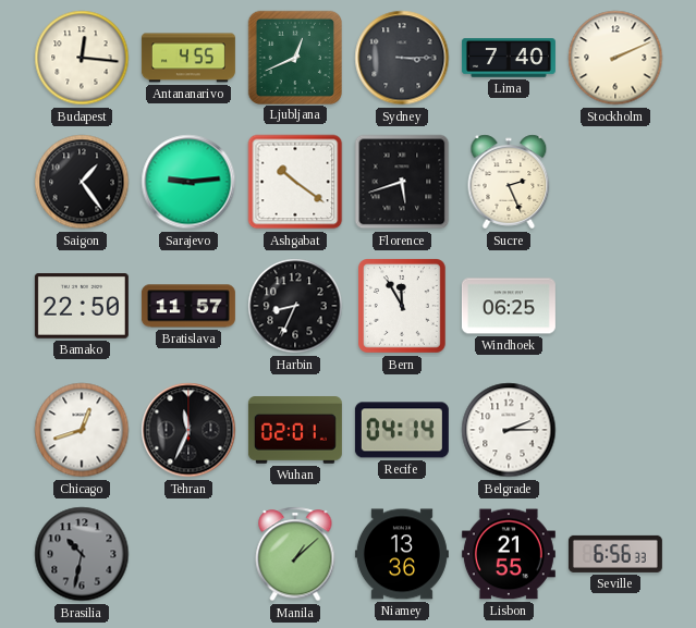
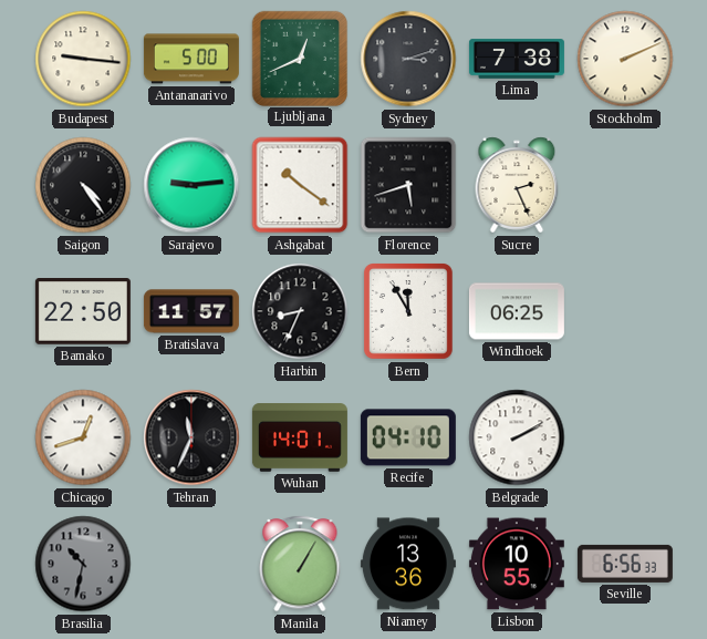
Budapest: 12:16 -> 9:16 (83, 59)
Antananarivo: 4:55 -> 5:00 (191, 59)
Sydney: 3:15 -> 3:12 (408, 59)
Lima: 7:40 -> 7:38 (517, 59)
Saigon: 1:24 -> 4:24 (83, 185)
Wuhan: 02:01 -> 14:01 (300, 437)
Recife: 04:14 -> 04:10 (408, 437)
Belgrade: 2:15 -> 2:10 (517, 437)
Manila: 1:08 -> 1:05 (300, 564)
Lisbon: 21:55 -> 10:55 (517, 564)
